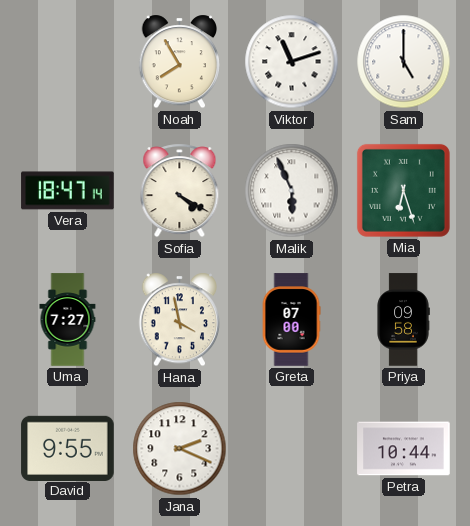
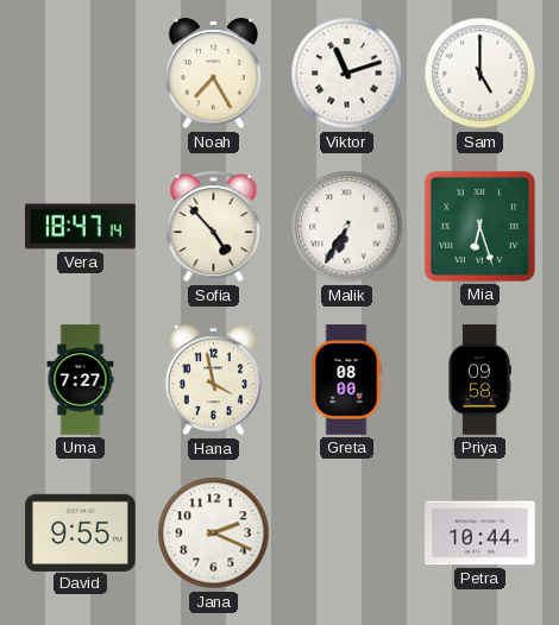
Noah: 7:55 -> 7:25 (213, 74)
Sofia: 4:20 -> 4:53 (214, 227)
Malik: 5:56 -> 6:35 (347, 227)
Greta: 07:00 -> 08:00 (346, 380)
